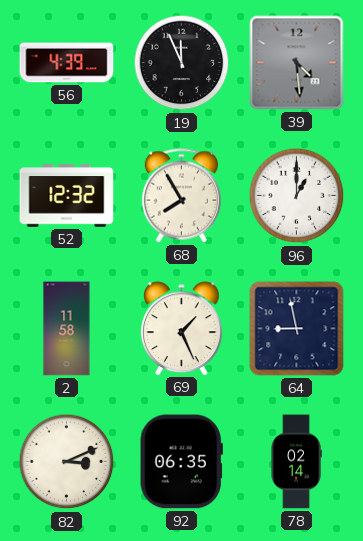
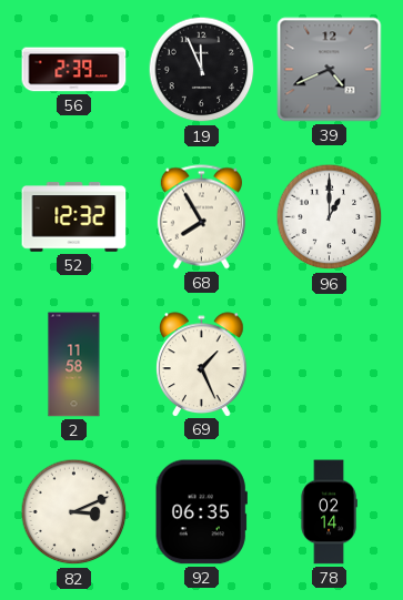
56: 4:39 -> 2:39 (74, 70)
39: 4:29 -> 4:41 (330, 70)
64: 8:58 -> none (297, 329)
